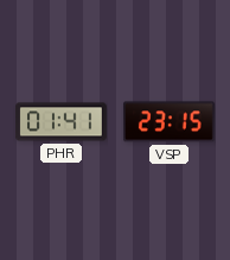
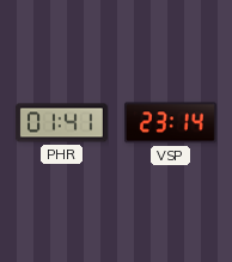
VSP: 23:15 -> 23:14 (170, 123)
